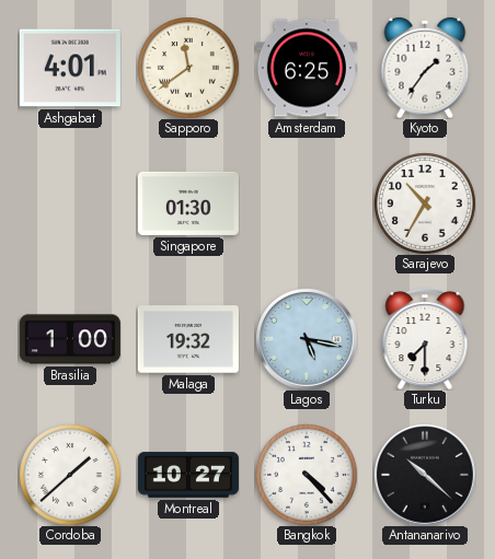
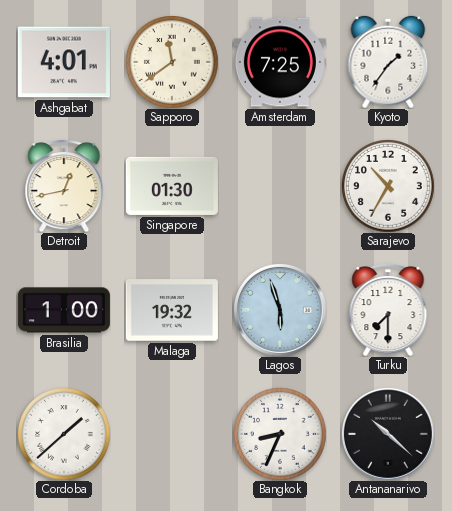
Amsterdam: 6:25 -> 7:25 (280, 62)
Detroit: none -> 12:43 (64, 186)
Lagos: 5:17 -> 5:57 (280, 310)
Montreal: 10:27 -> none (188, 475)
Bangkok: 4:23 -> 8:34 (280, 434)
